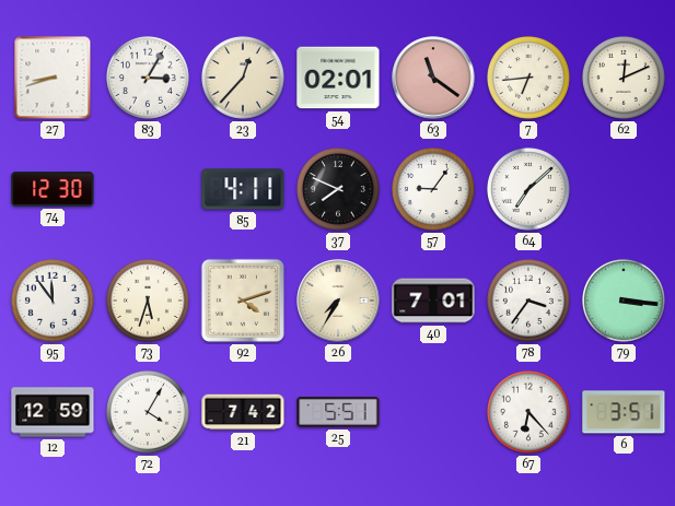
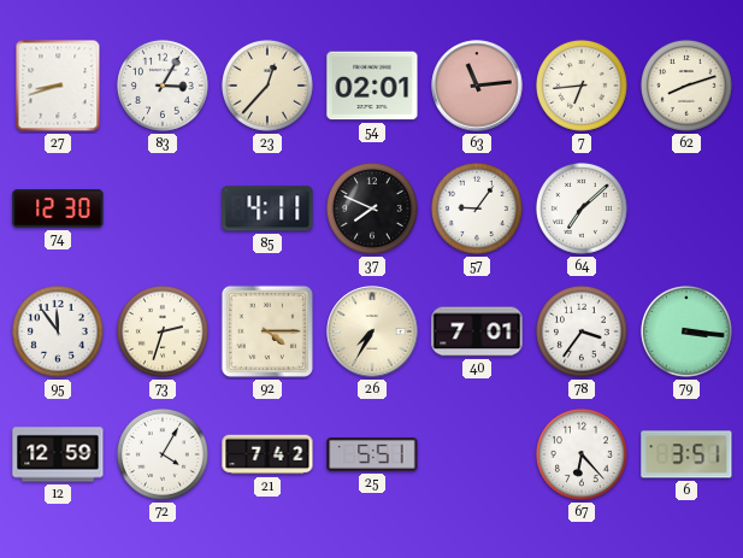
63: 11:21 -> 11:14 (477, 86)
62: 12:11 -> 8:12 (686, 86)
73: 5:33 -> 2:33 (163, 331)
92: 4:12 -> 4:15 (267, 331)
